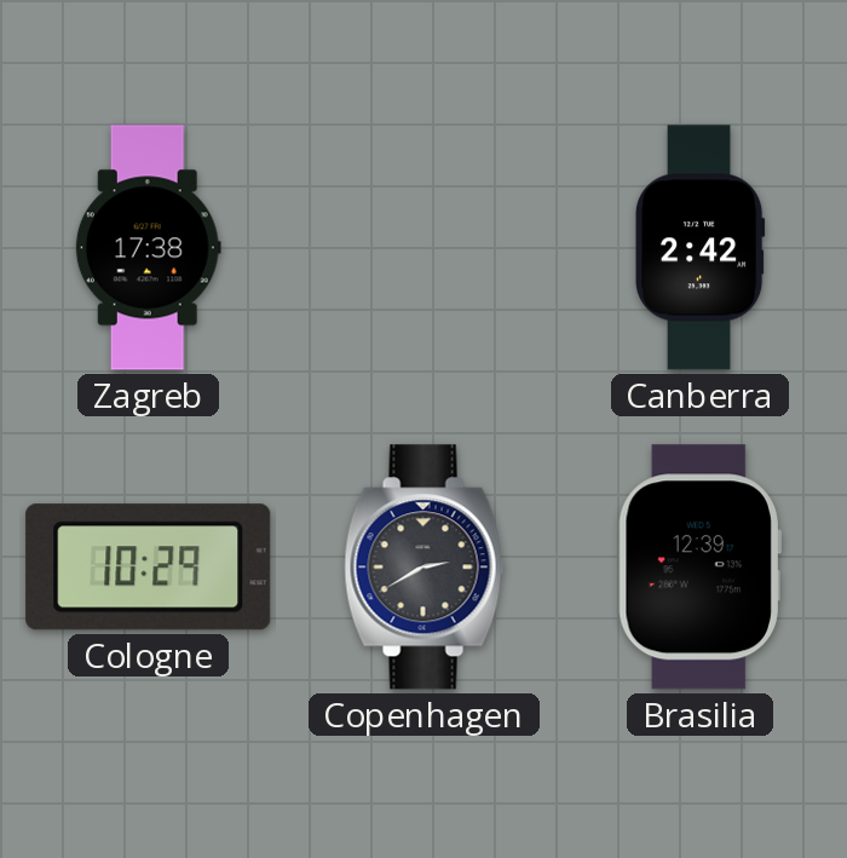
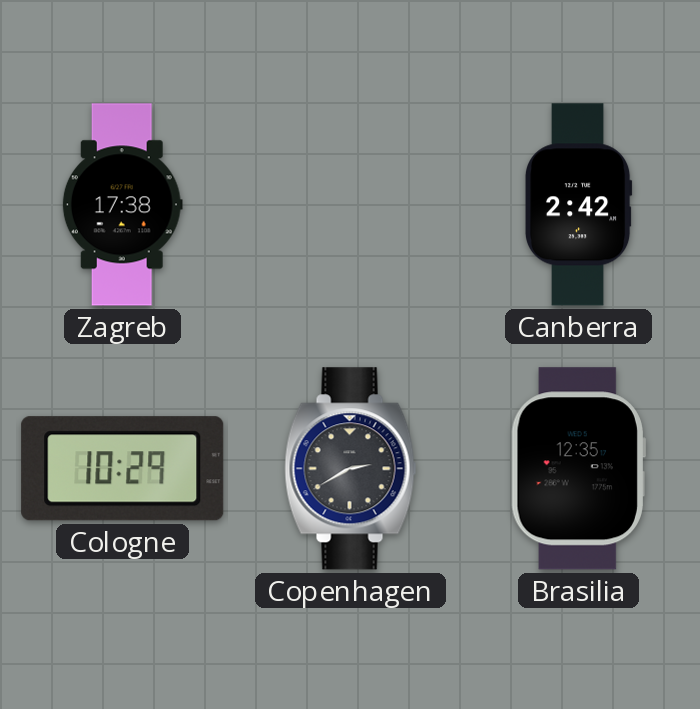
Brasilia: 12:39 -> 12:35 (578, 469)
